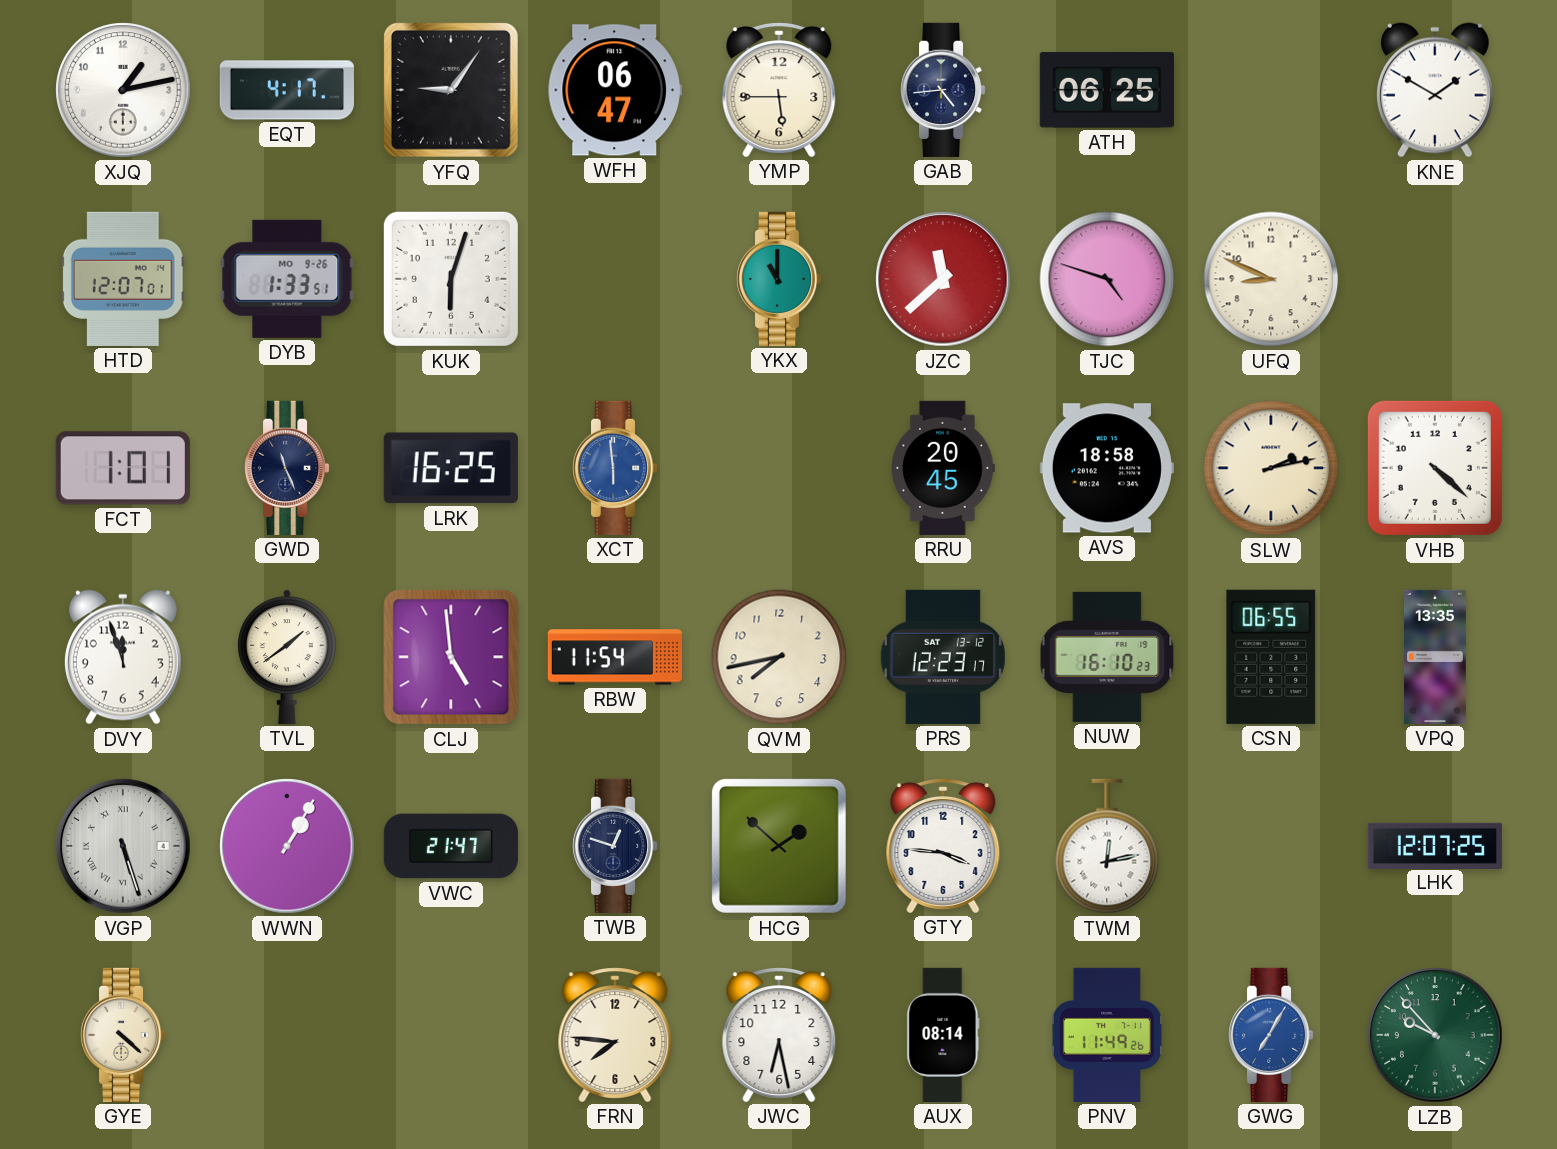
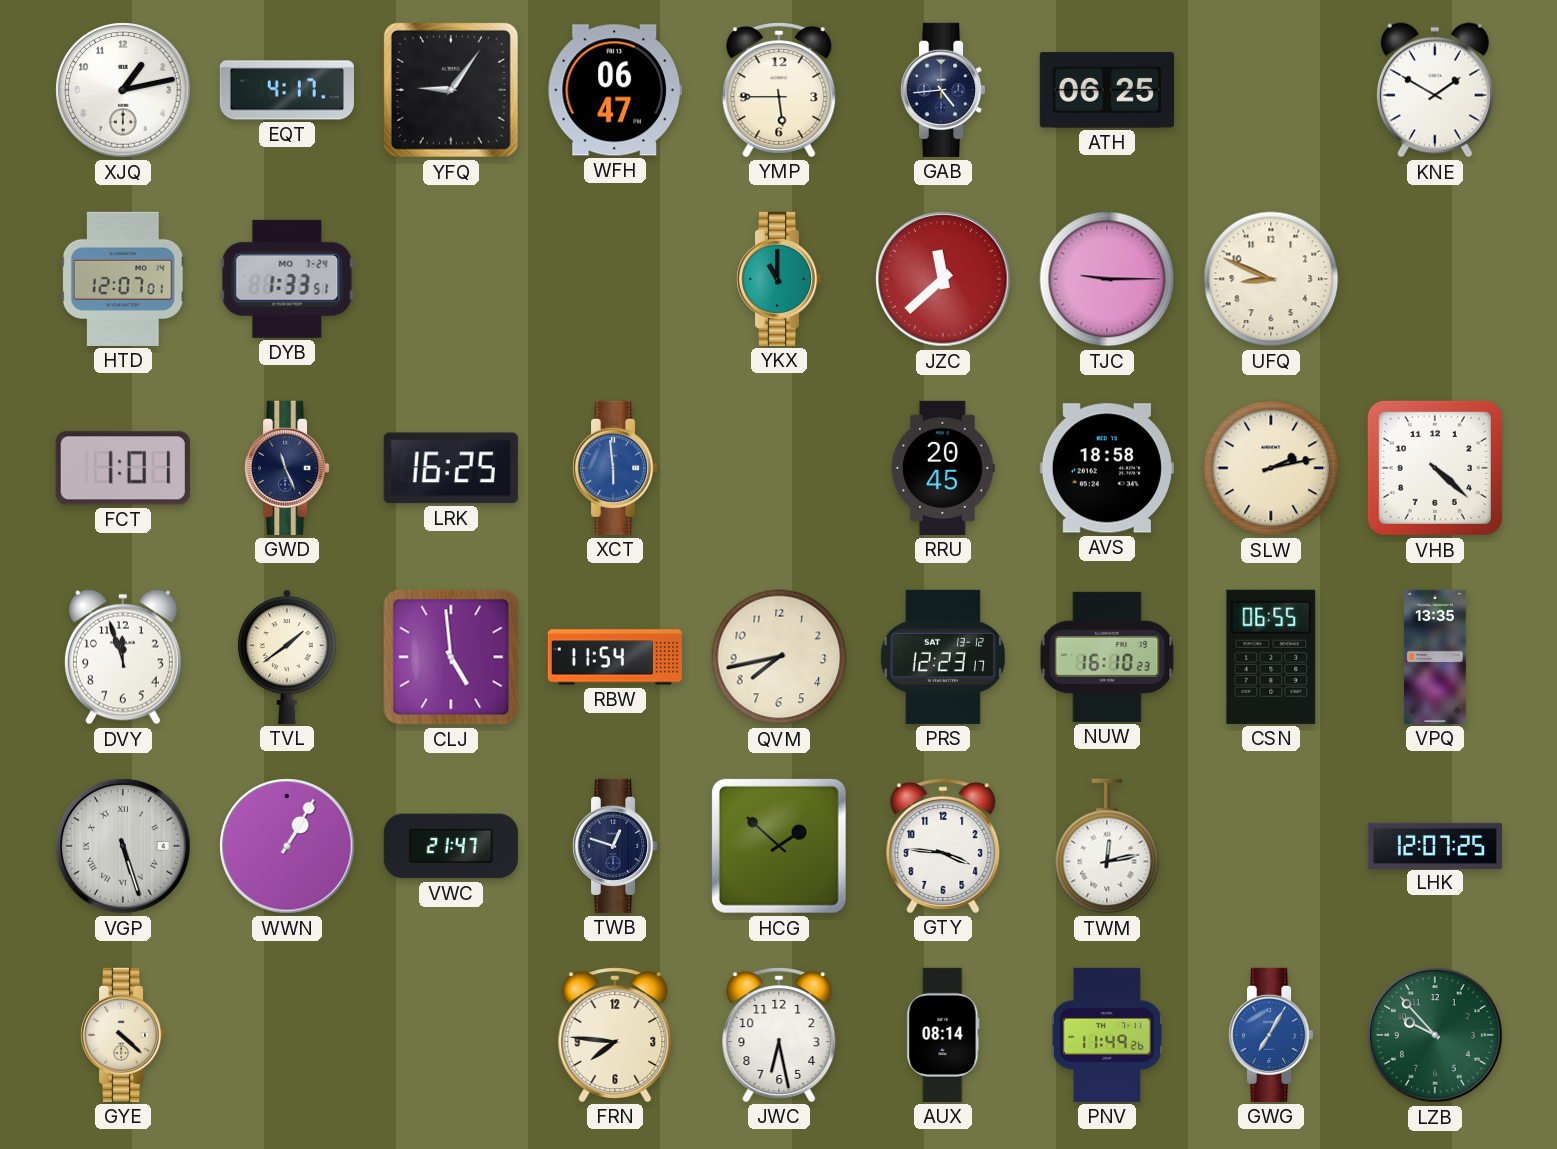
DYB date: MO 9-26 -> MO 7-24 (287, 279)
KUK: 6:03 -> none (451, 279)
TJC: 4:48 -> 9:15 (1107, 279)
